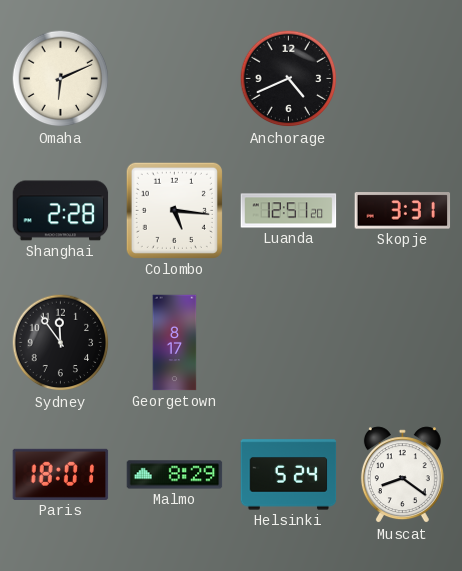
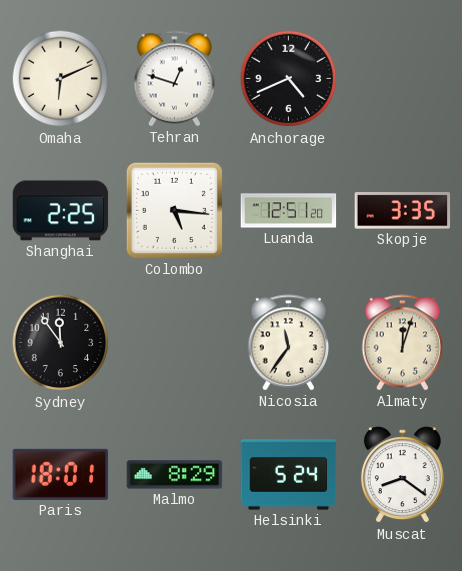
Tehran: none -> 12:48 (175, 79)
Shanghai: 2:28 -> 2:25 (61, 211)
Skopje: 3:31 -> 3:35 (403, 211)
Georgetown: 8:17 -> none (175, 343)
Nicosia: none -> 11:36 (289, 343)
Almaty: none -> 12:03 (403, 343)
